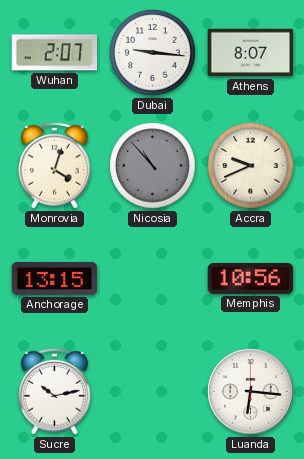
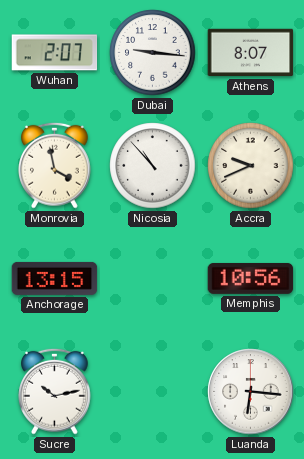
Monrovia: 4:03 -> 3:58 (55, 165)
Nicosia dial: grey -> white (153, 166)
